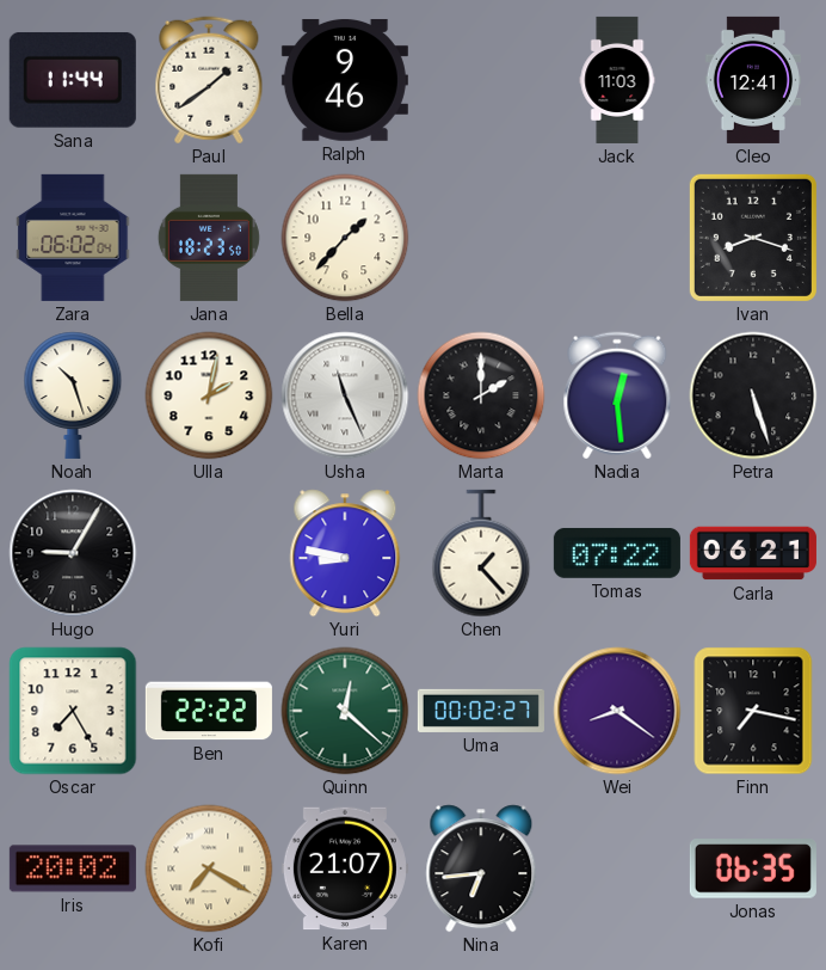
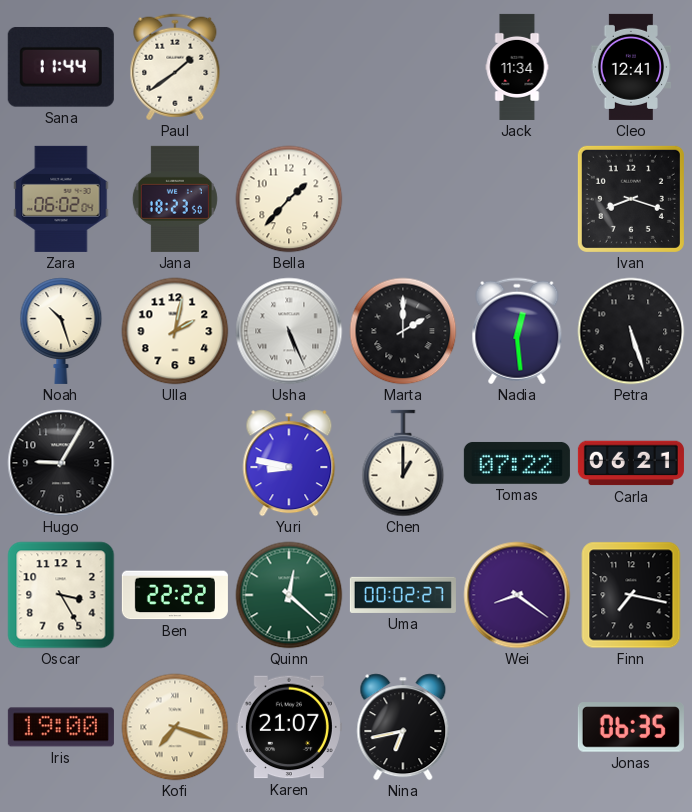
Ralph: 9:46 -> none (345, 80)
Jack: 11:03 -> 11:34 (517, 67)
Usha: 11:26 -> 5:26 (289, 331)
Chen: 1:23 -> 1:00 (403, 463)
Oscar: 7:25 -> 3:25 (61, 595)
Iris: 20:02 -> 19:00 (61, 727)
Kofi: 7:20 -> 7:18 (175, 727)
Nina: 6:44 -> 6:43 (403, 727)
